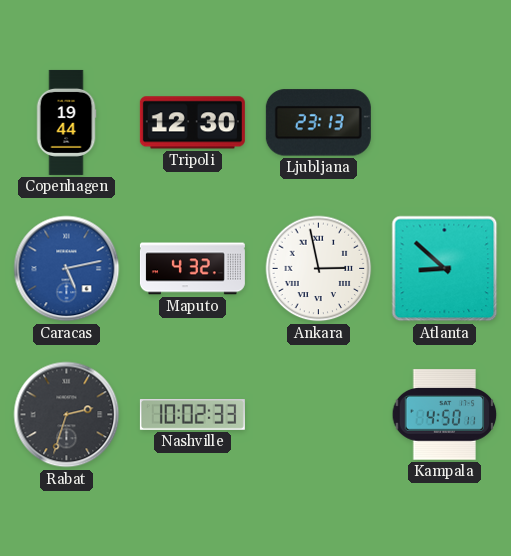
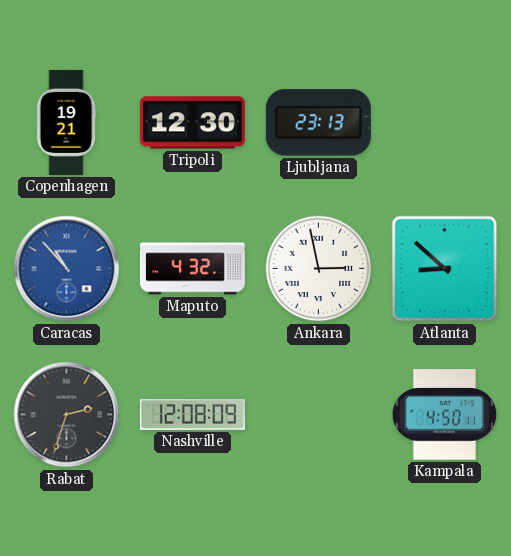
Copenhagen: 19:44 -> 19:21 (66, 122)
Caracas: 5:13 -> 10:53 (67, 269)
Nashville: 10:02 -> 12:08 (192, 415)
